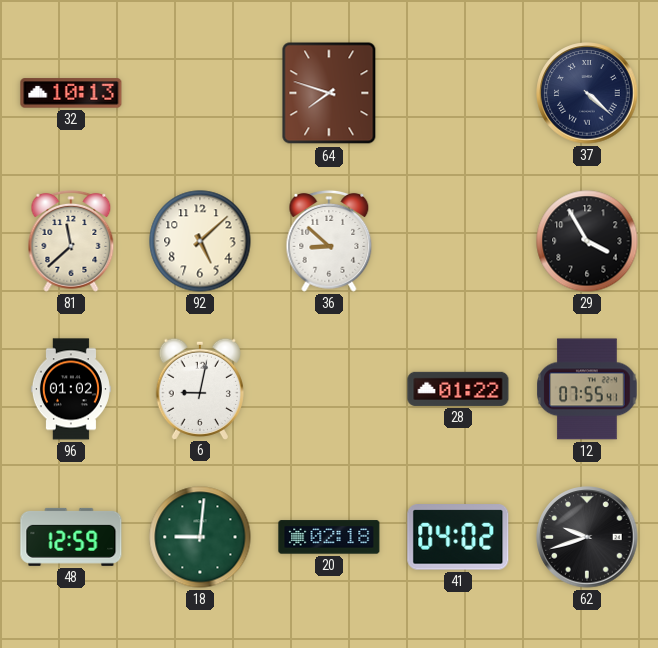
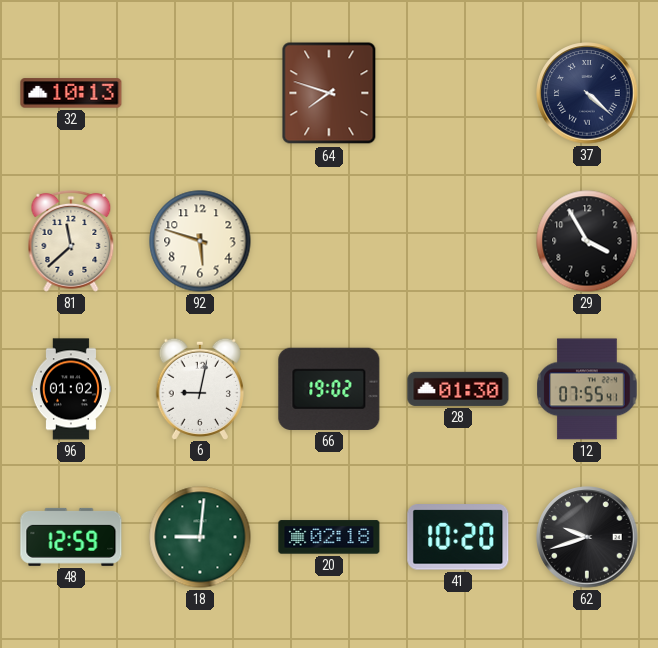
92: 5:08 -> 5:48 (200, 241)
36: 8:52 -> none (329, 241)
66: none -> 19:02 (329, 389)
28: 01:22 -> 01:30 (458, 389)
41: 04:02 -> 10:20 (458, 537)
